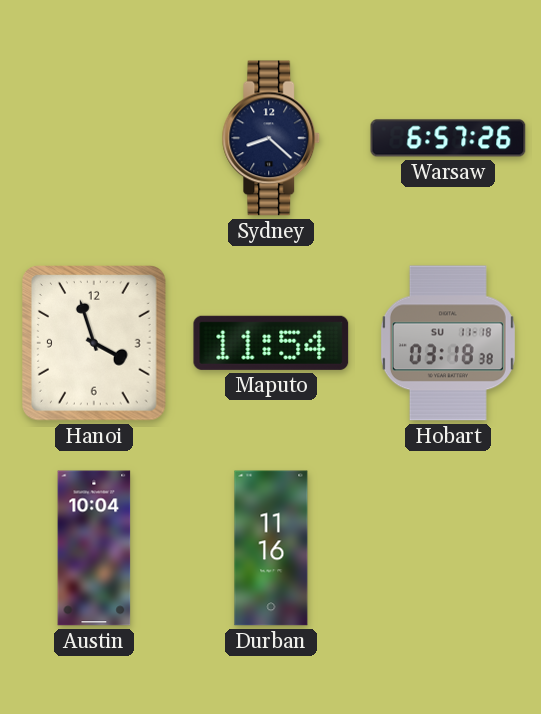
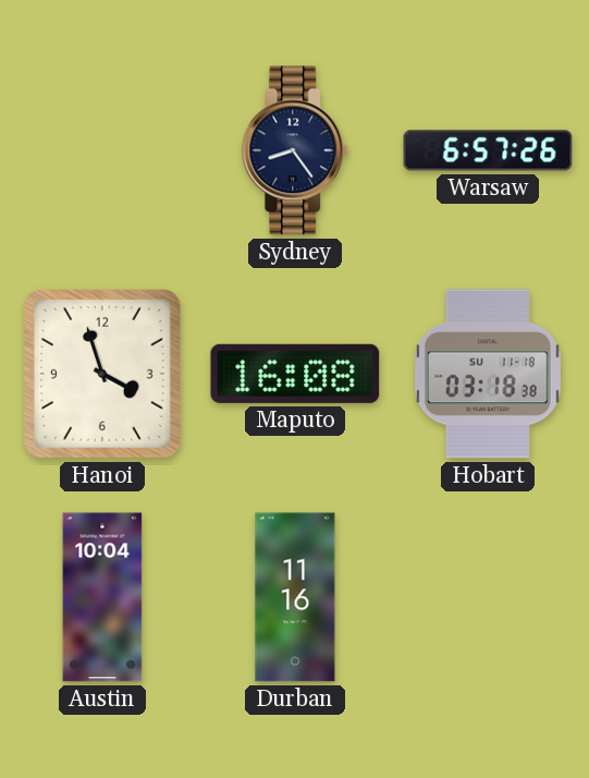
Sydney: 8:22 -> 8:24 (295, 150)
Maputo: 11:54 -> 16:08 (295, 374)
